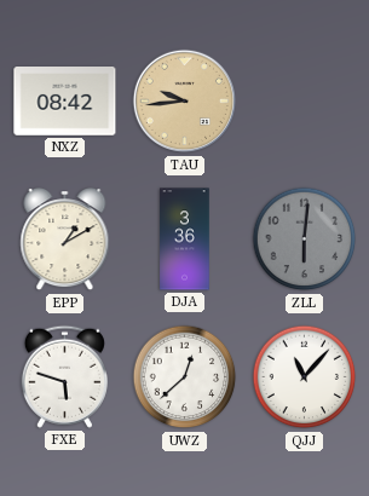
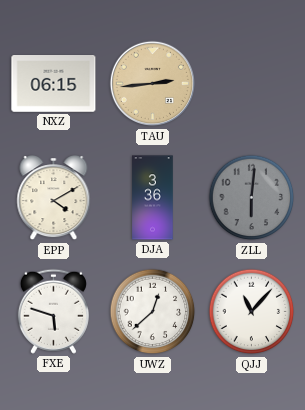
NXZ: 08:42 -> 06:15 (54, 84)
TAU: 9:44 -> 2:44 (153, 84)
EPP: 1:10 -> 4:10 (54, 199)
